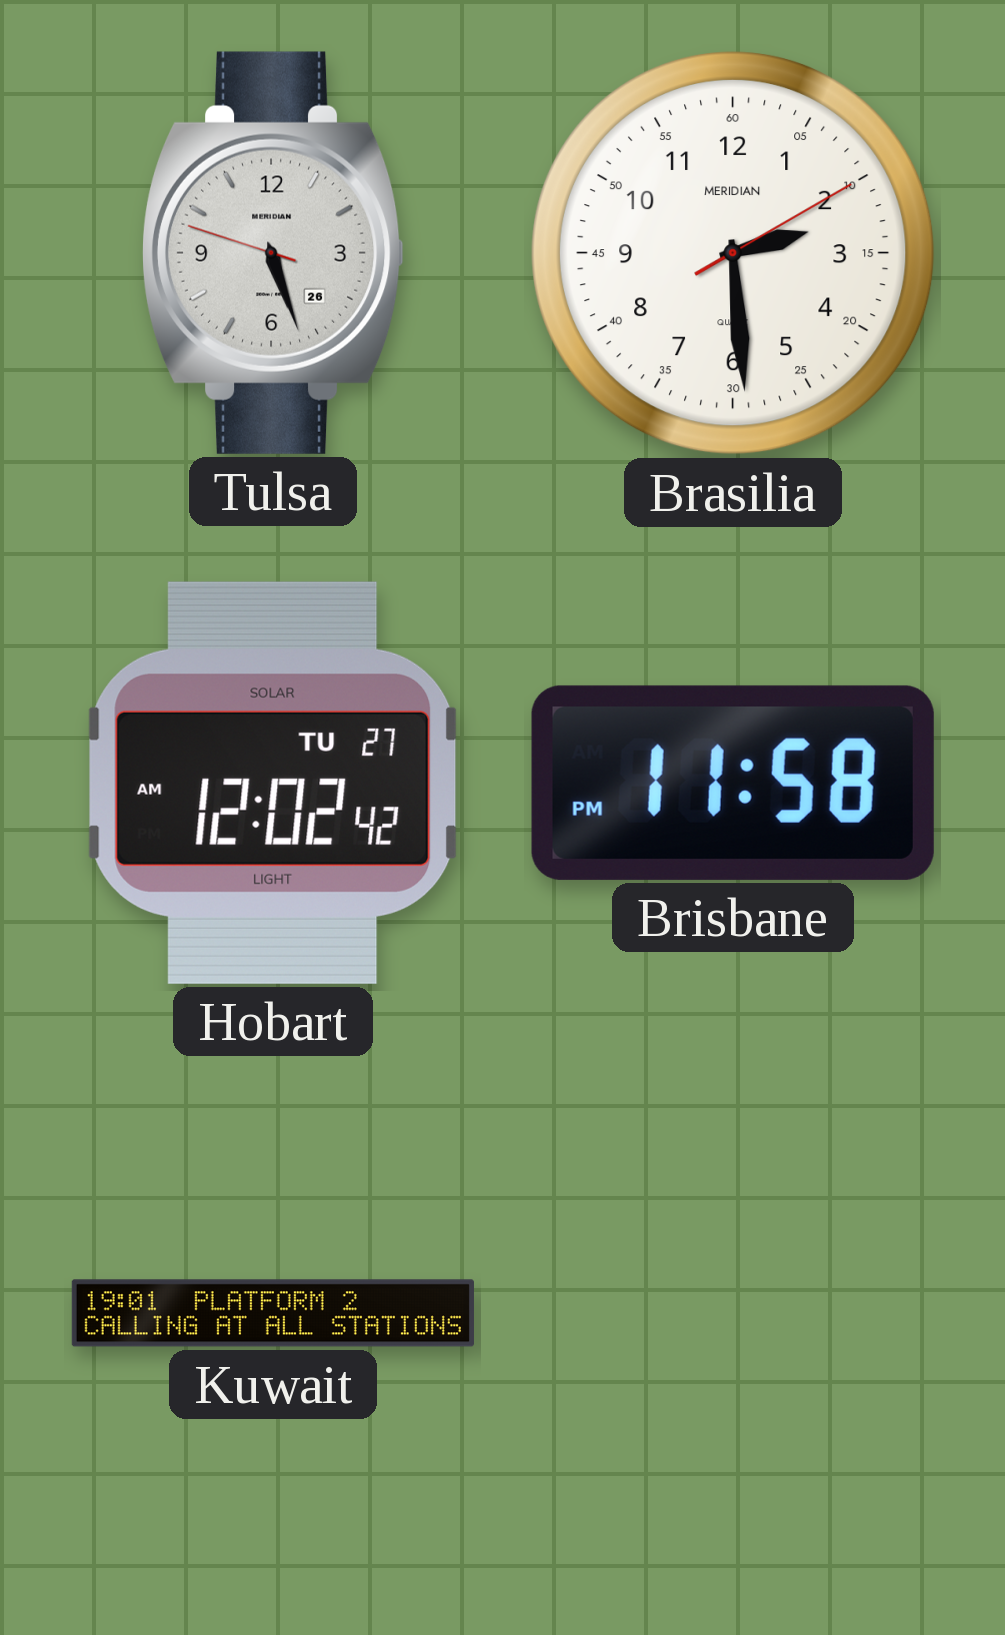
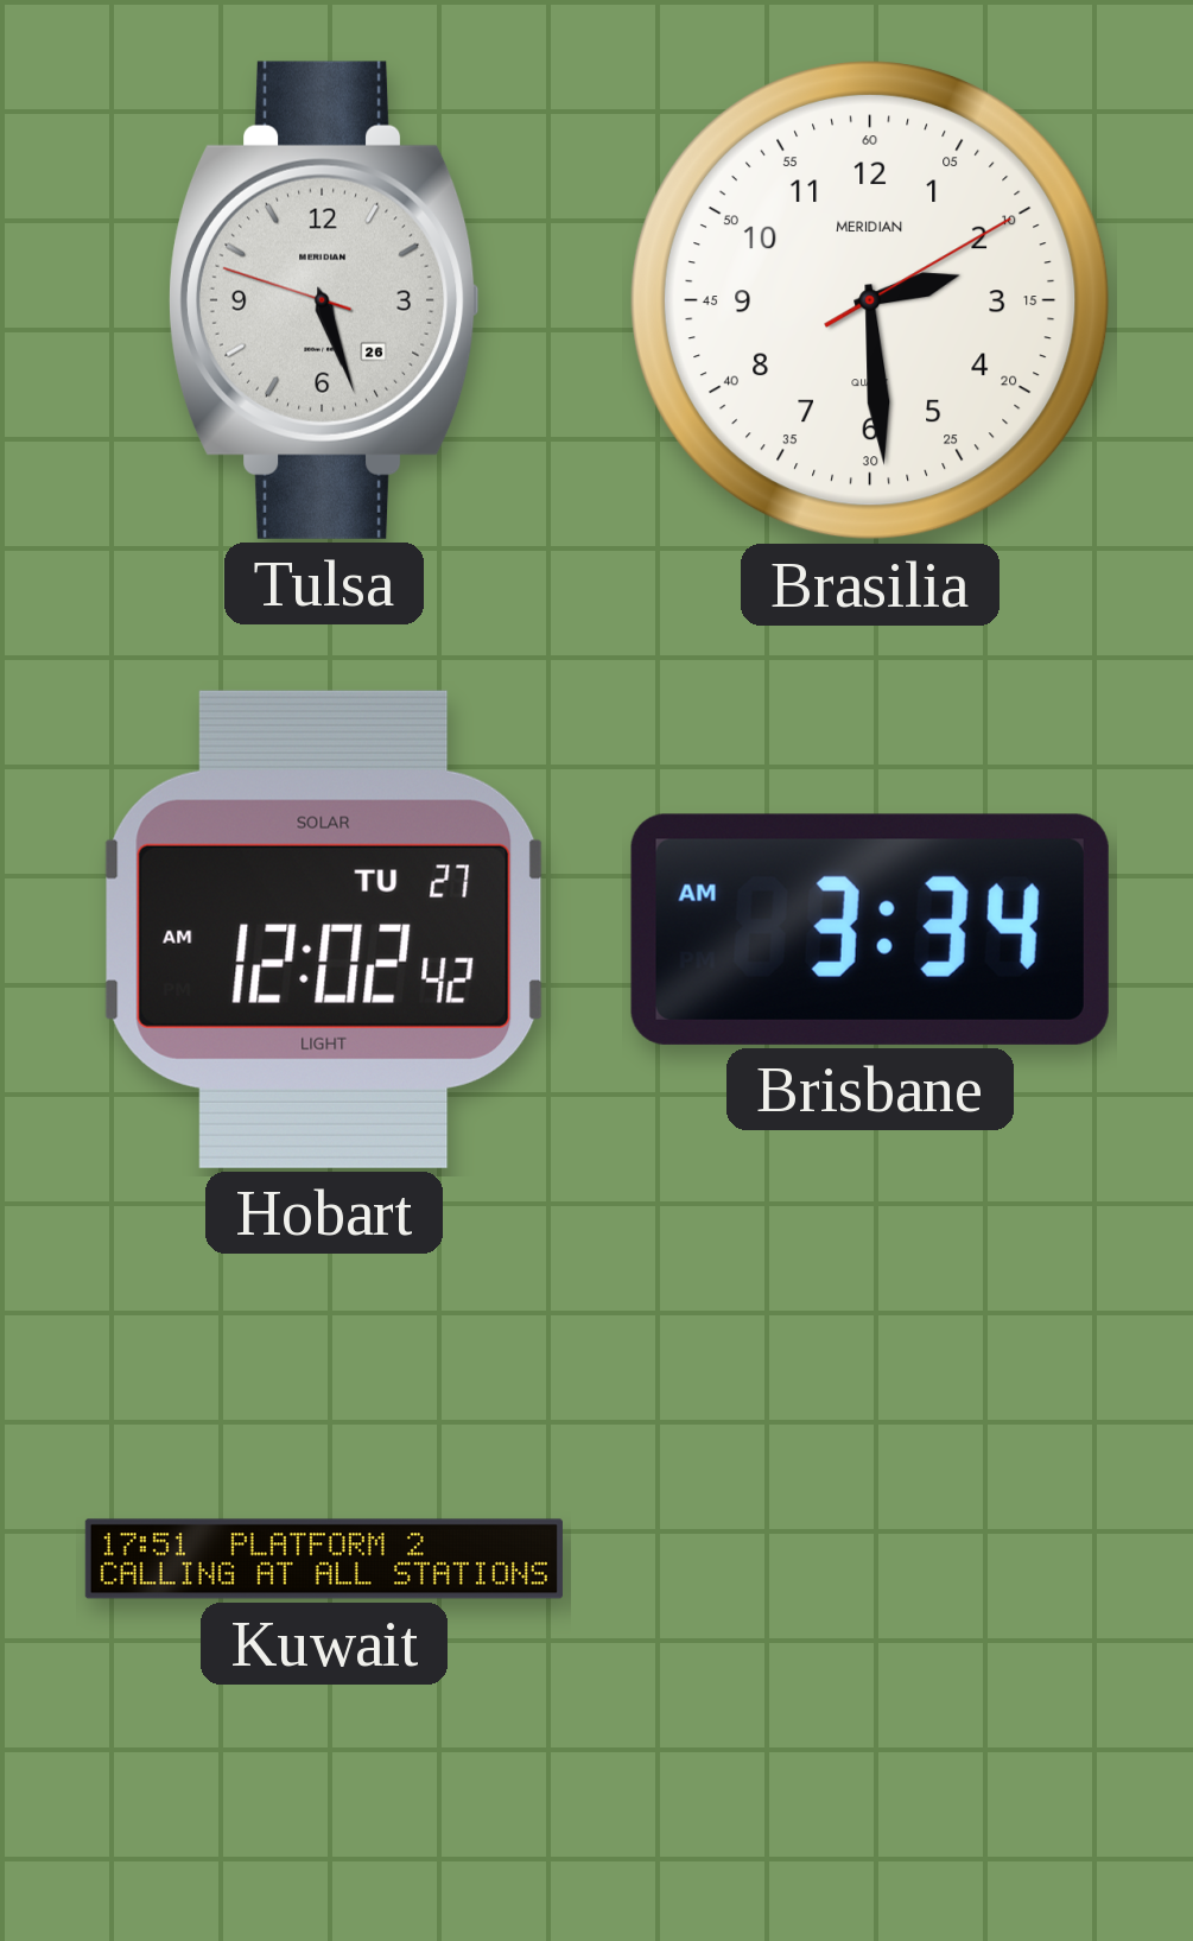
Brisbane: 11:58 -> 3:34 (870, 930)
Kuwait: 19:01 -> 17:51 (324, 1559)
